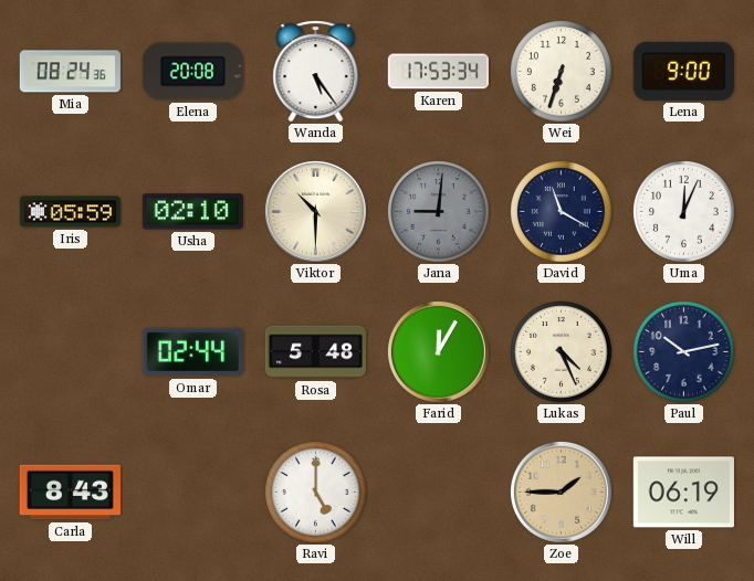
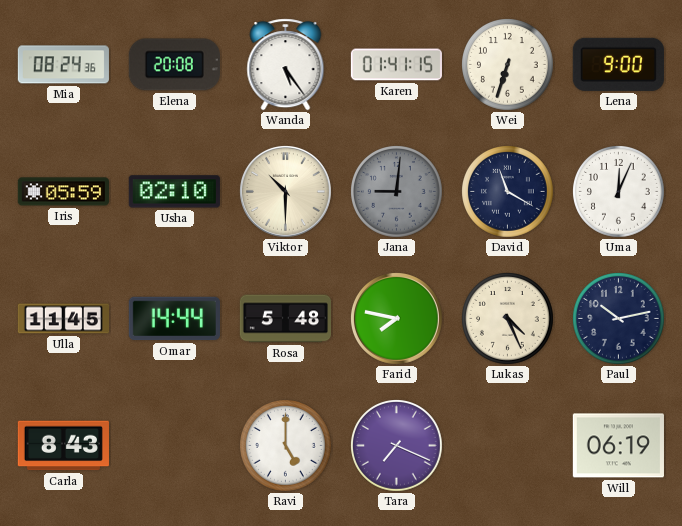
Karen: 17:53 -> 01:41 (396, 65)
Ulla: none -> 11:45 (63, 319)
Omar: 02:44 -> 14:44 (174, 319)
Farid: 12:05 -> 7:47 (396, 318)
Tara: none -> 7:19 (397, 446)
Zoe: 1:45 -> none (561, 492)
